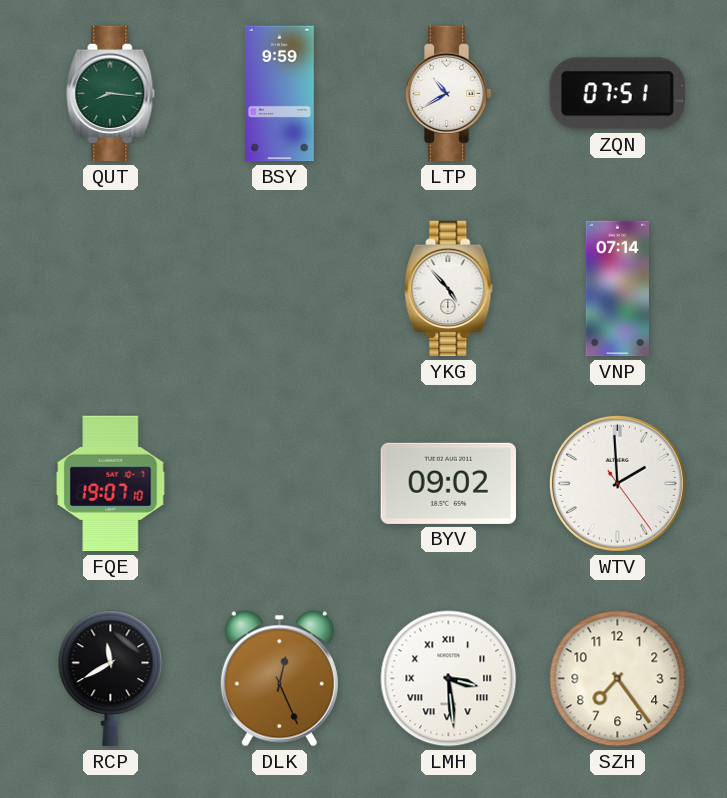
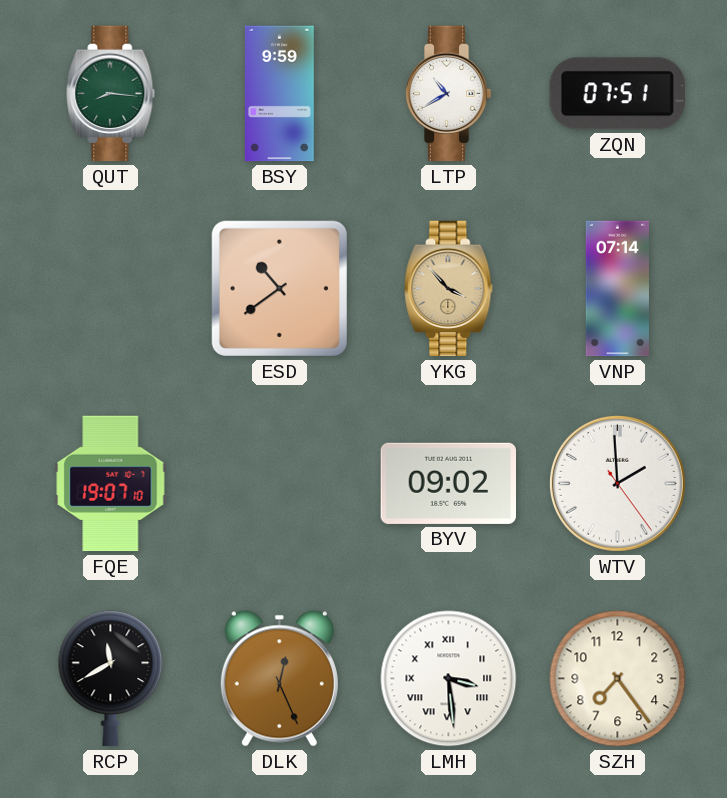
ESD: none -> 10:39 (279, 288)
YKG: 4:53 -> 3:53 (449, 289)
YKG dial: white -> champagne (449, 289)
